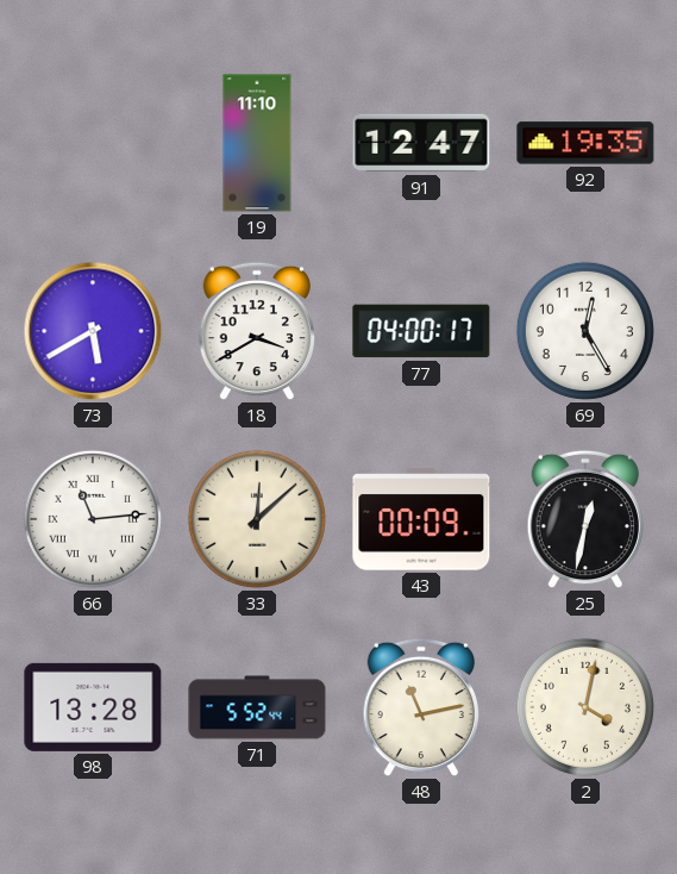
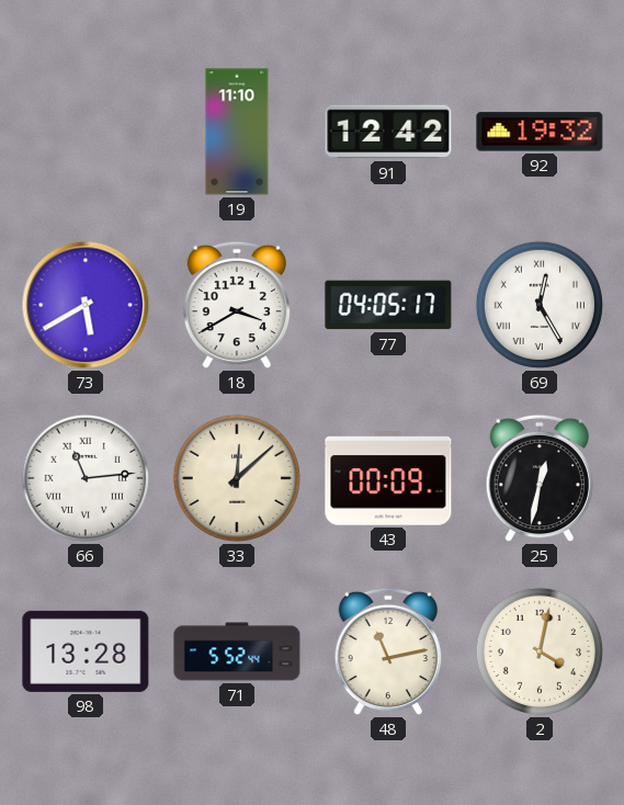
91: 12:47 -> 12:42 (388, 132)
92: 19:35 -> 19:32 (540, 132)
77: 04:00 -> 04:05 (388, 305)
69 numerals: Arabic -> Roman (540, 305)
